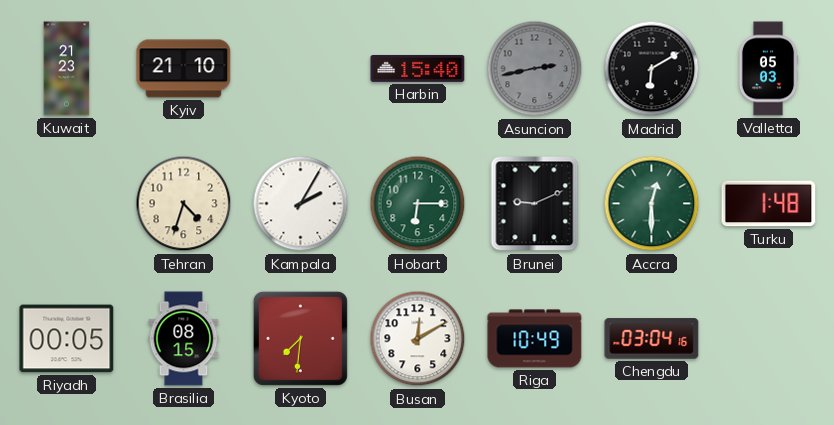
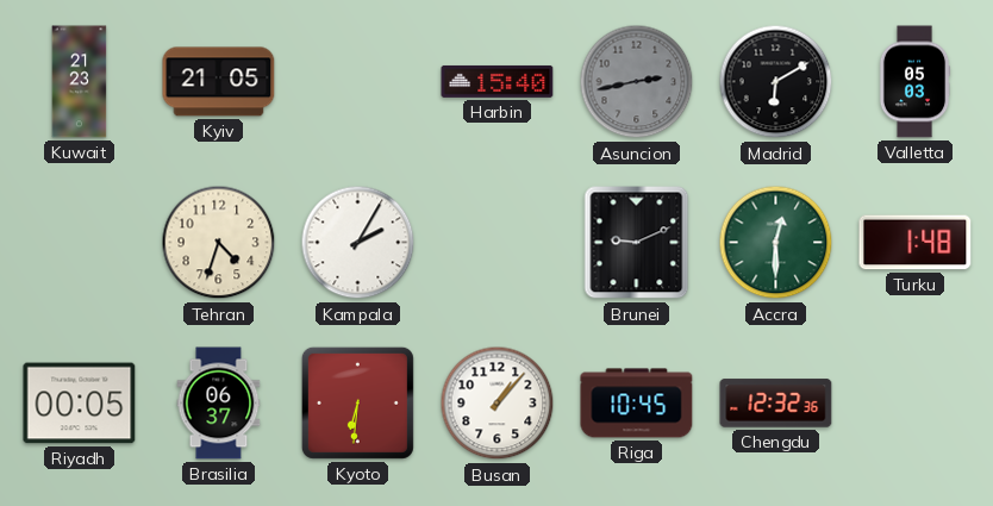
Kyiv: 21:10 -> 21:05 (219, 82)
Hobart: 6:15 -> none (418, 204)
Brasilia: 08:15 -> 06:37 (219, 404)
Kyoto: 7:31 -> 6:31 (357, 402)
Busan: 12:10 -> 1:07 (498, 404)
Riga: 10:49 -> 10:45 (637, 404)
Chengdu: 03:04 -> 12:32 (776, 404)
